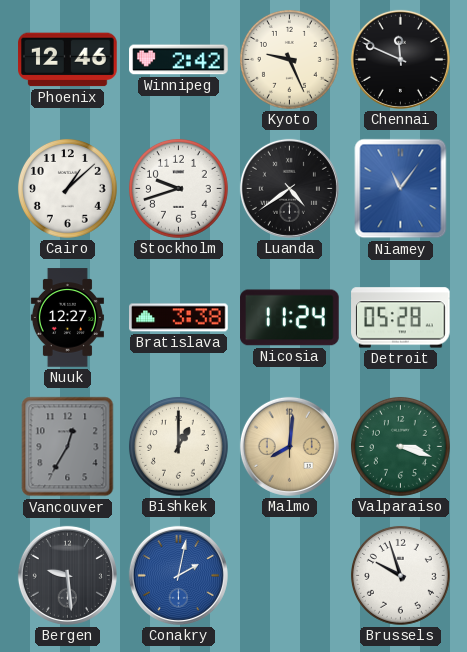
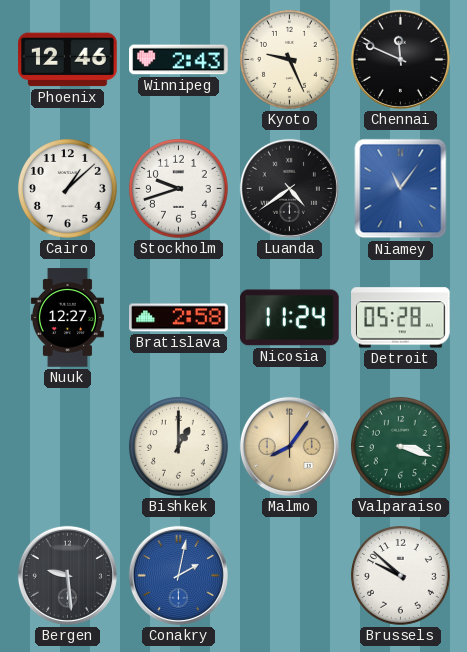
Winnipeg: 2:42 -> 2:43 (179, 60)
Bratislava: 3:38 -> 2:58 (179, 318)
Vancouver: 12:35 -> none (68, 447)
Malmo: 8:01 -> 8:06 (289, 446)
Brussels: 9:57 -> 9:52 (400, 575)
